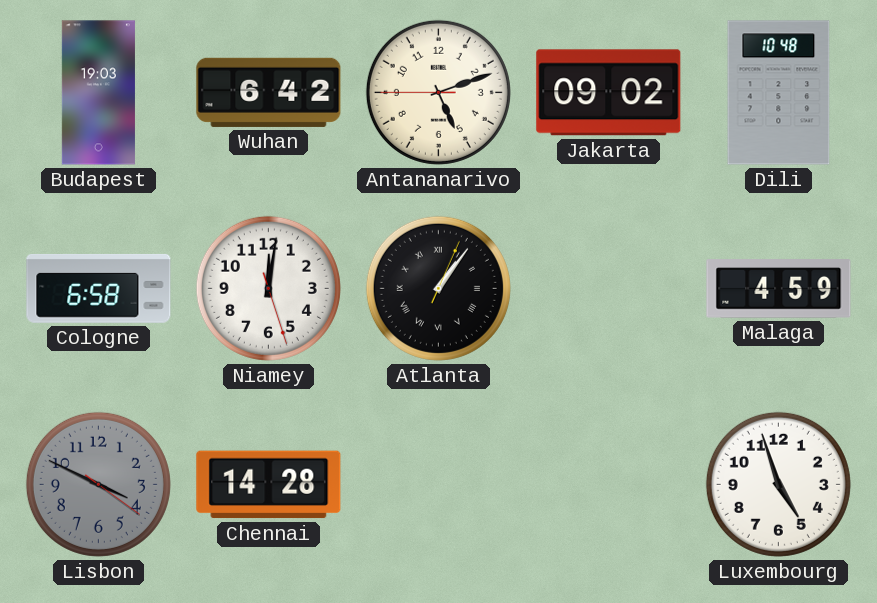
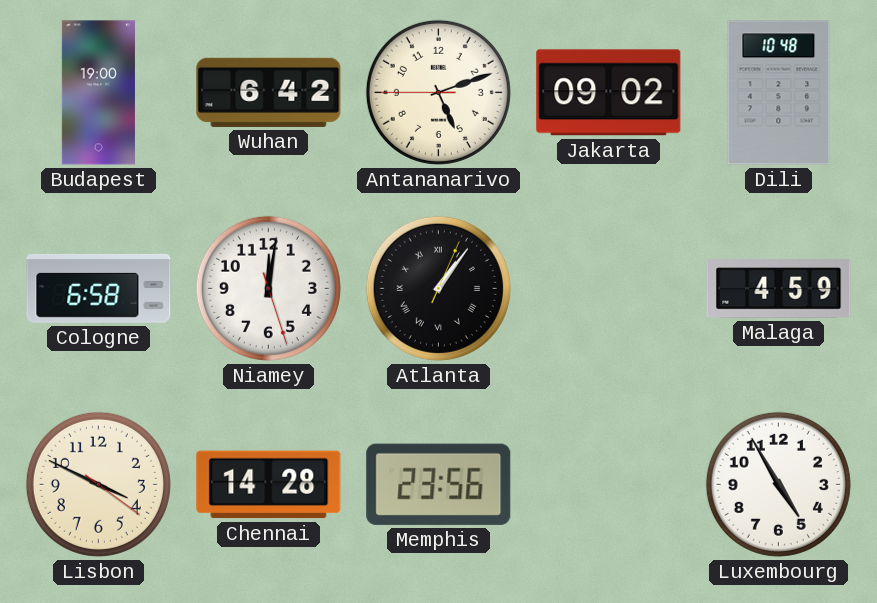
Budapest: 19:03 -> 19:00 (98, 93)
Lisbon dial: grey -> cream (98, 484)
Memphis: none -> 23:56 (439, 484)
Luxembourg: 4:57 -> 4:55 (778, 484)
